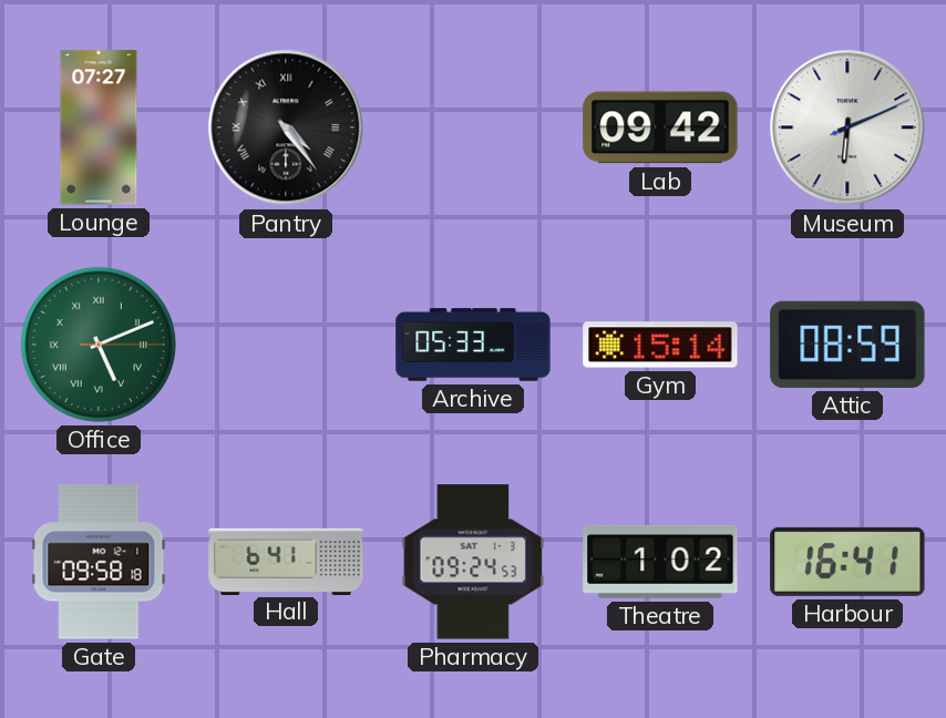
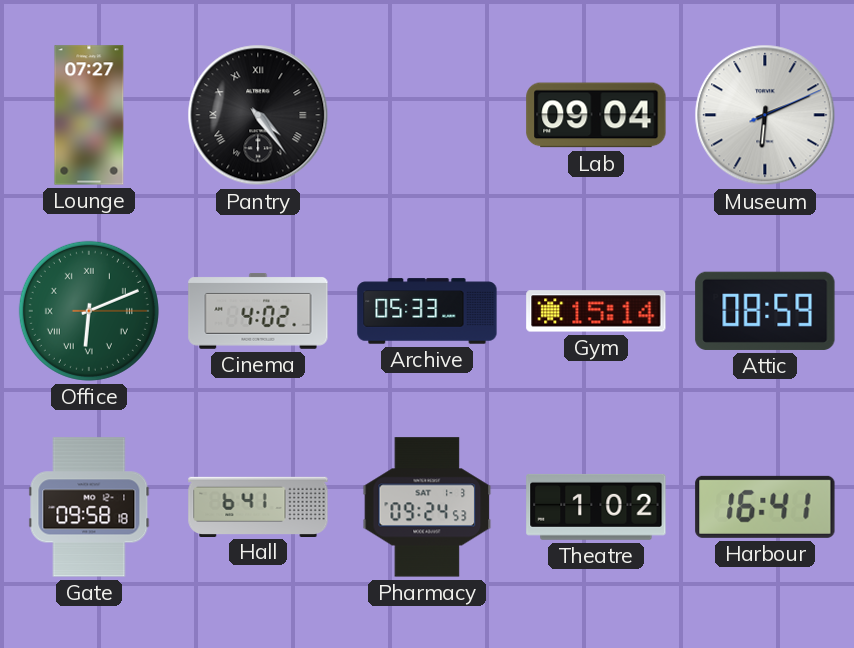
Lab: 09:42 -> 09:04 (596, 115)
Office: 5:11 -> 6:11 (89, 311)
Cinema: none -> 4:02 (258, 312)
